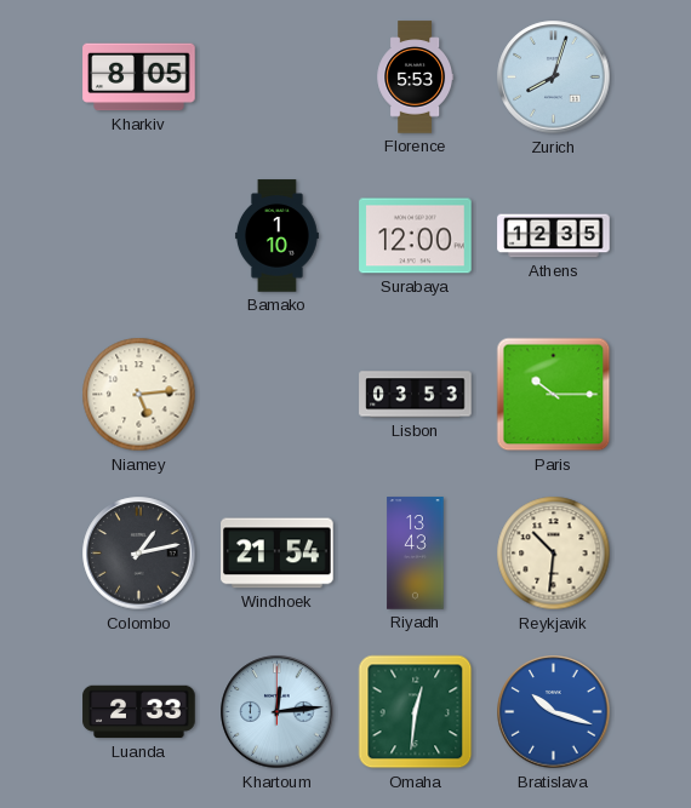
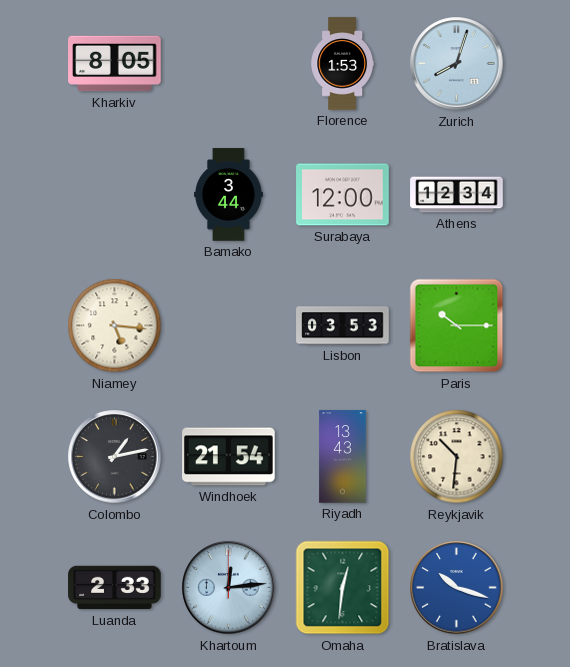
Florence: 5:53 -> 1:53 (343, 64)
Bamako: 1:10 -> 3:44 (228, 195)
Athens: 12:35 -> 12:34 (457, 195)
Niamey: 5:14 -> 5:16 (115, 326)
